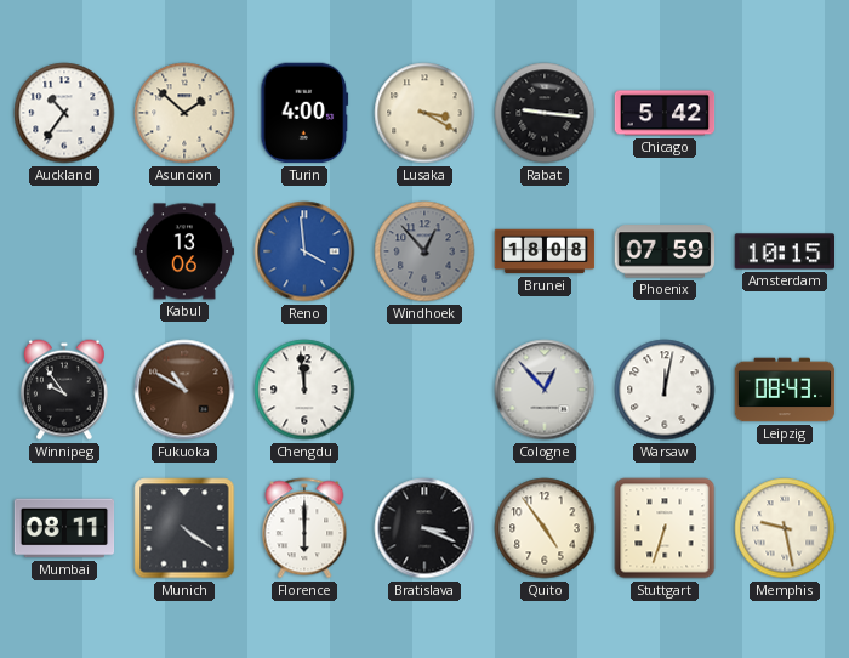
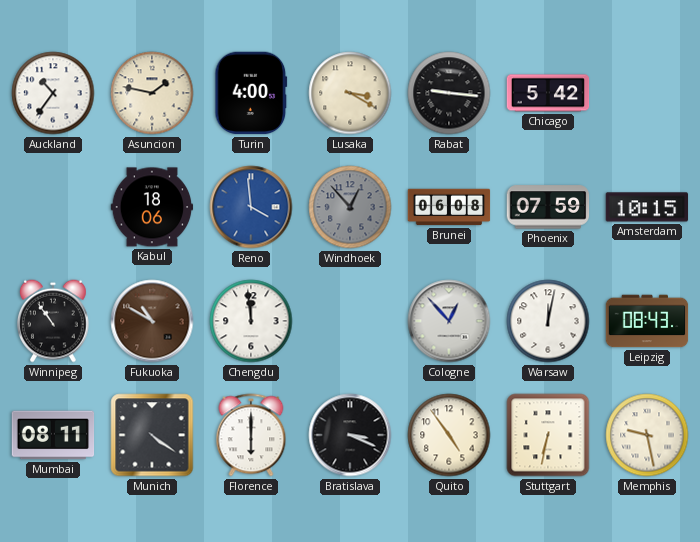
Asuncion: 1:52 -> 1:47 (152, 93)
Kabul: 13:06 -> 18:06 (152, 207)
Brunei: 18:08 -> 06:08 (449, 207)
Winnipeg: 9:54 -> 10:54 (53, 321)
Stuttgart: 6:33 -> 6:32 (548, 435)
